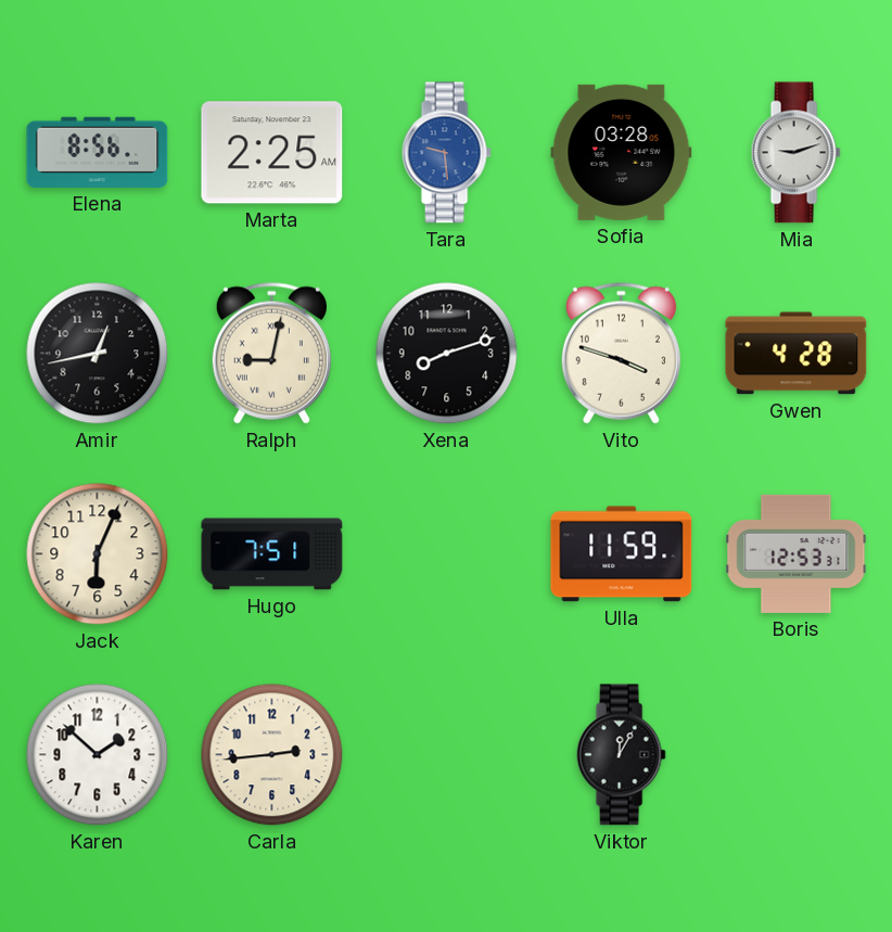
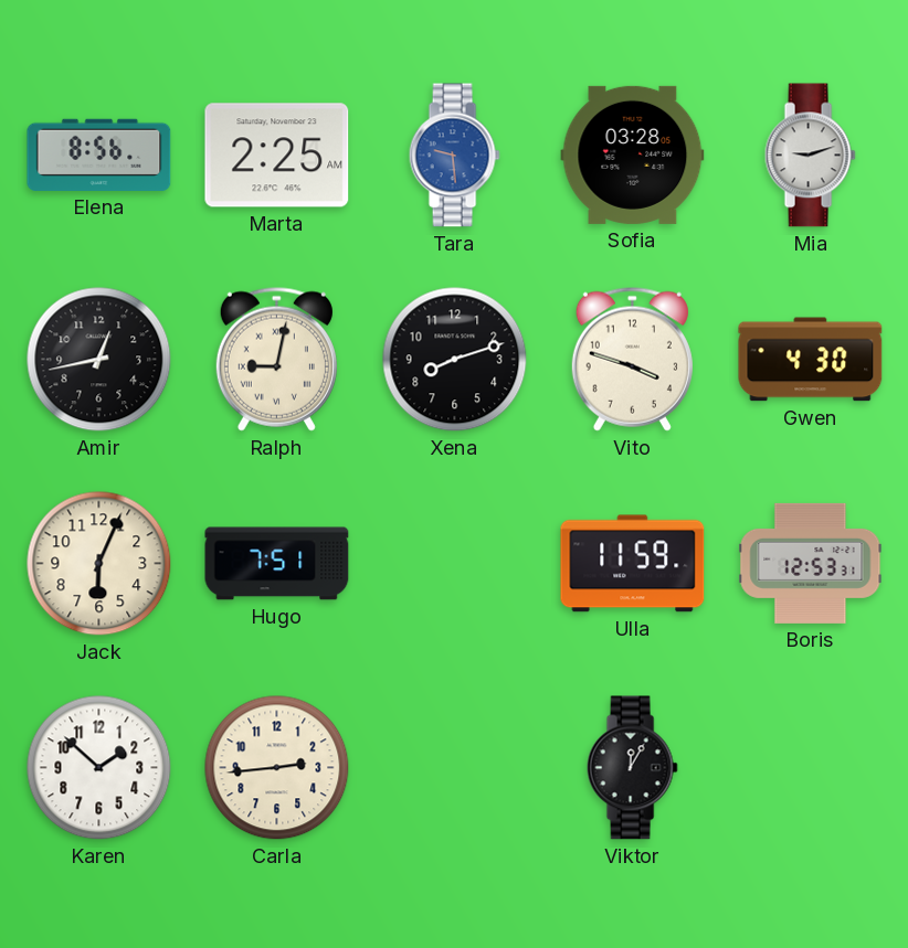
Gwen: 4:28 -> 4:30 (811, 360)
